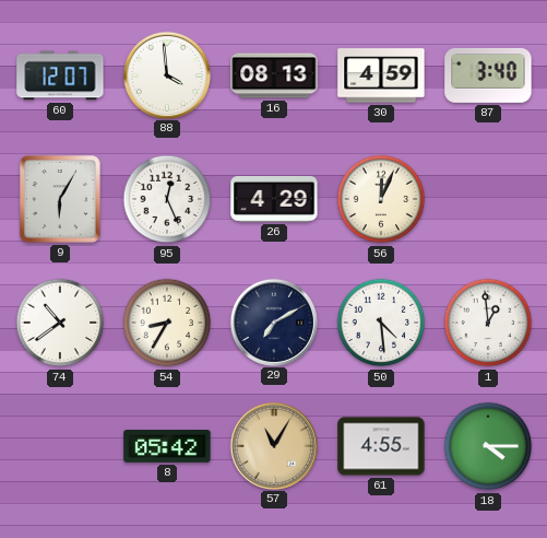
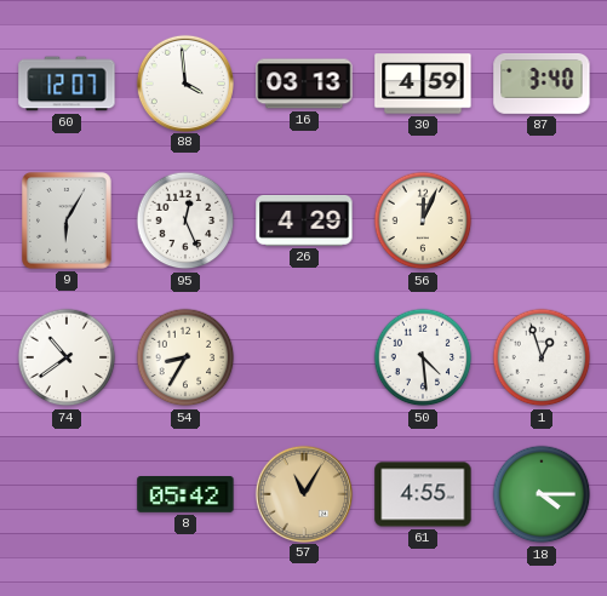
16: 08:13 -> 03:13 (304, 84)
29: 7:10 -> none (273, 321)
1: 12:59 -> 12:57 (542, 357)
